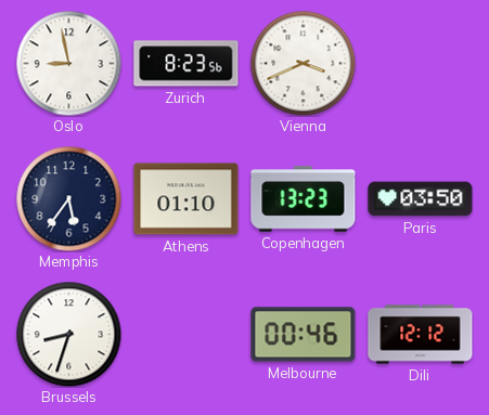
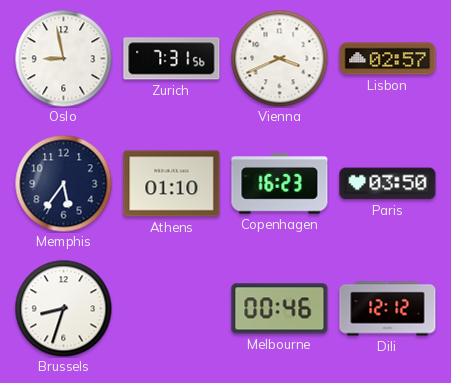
Zurich: 8:23 -> 7:31 (172, 59)
Lisbon: none -> 02:57 (388, 59)
Copenhagen: 13:23 -> 16:23 (280, 184)
